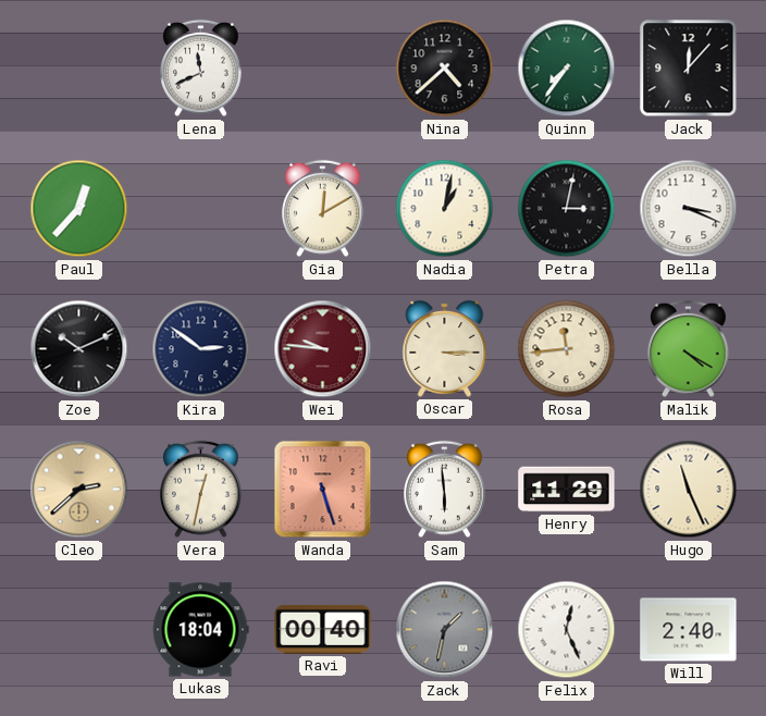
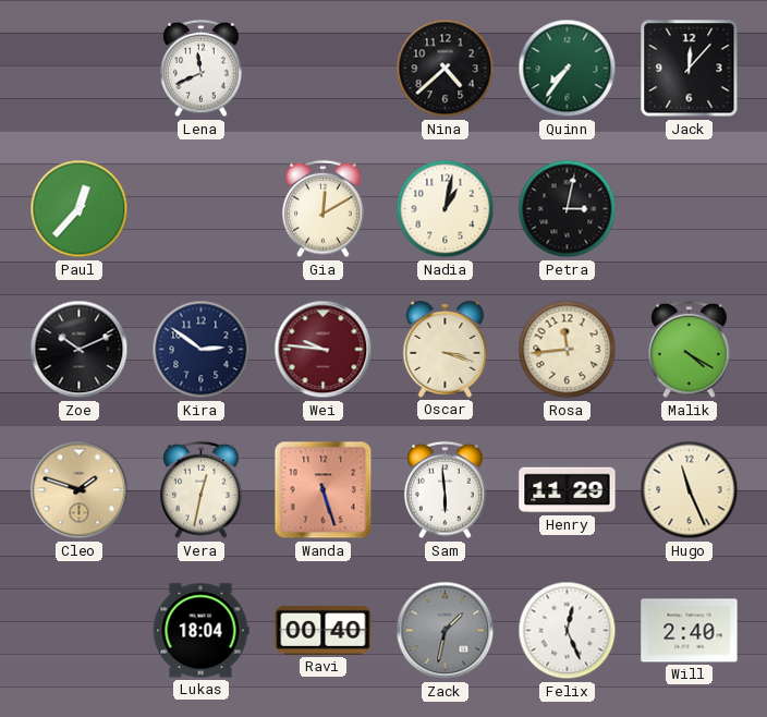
Bella: 3:19 -> none (689, 209)
Oscar: 3:15 -> 3:18 (446, 350)
Cleo: 2:38 -> 1:48 (80, 490)
